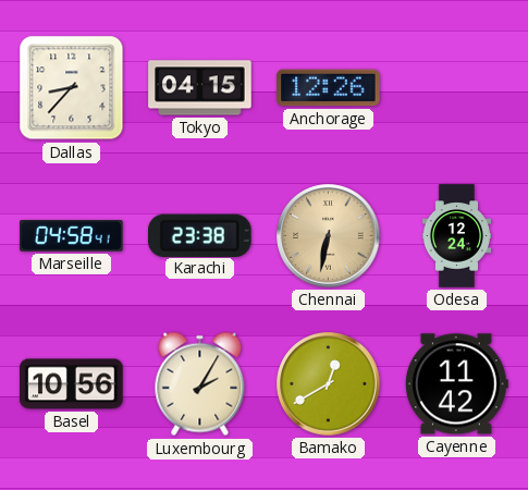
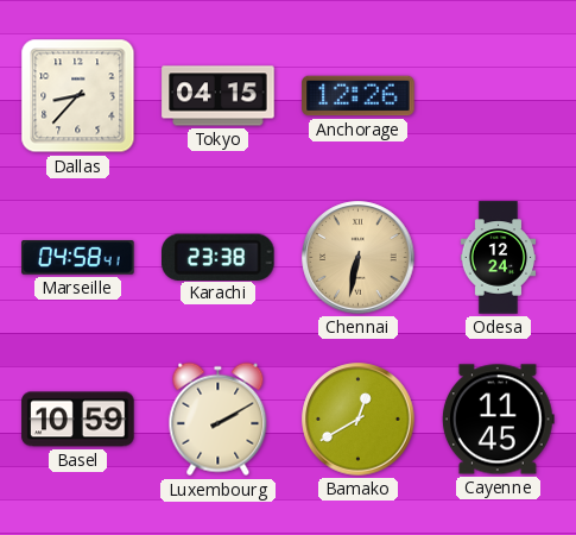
Basel: 10:56 -> 10:59 (78, 420)
Luxembourg: 2:05 -> 2:10 (219, 420)
Cayenne: 11:42 -> 11:45 (498, 420)
